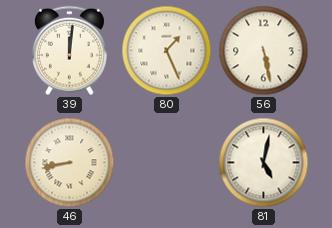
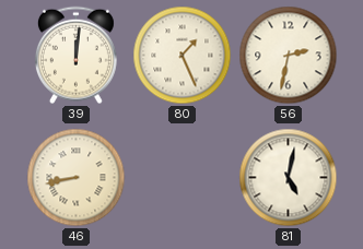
56: 5:28 -> 2:32 (289, 56)
